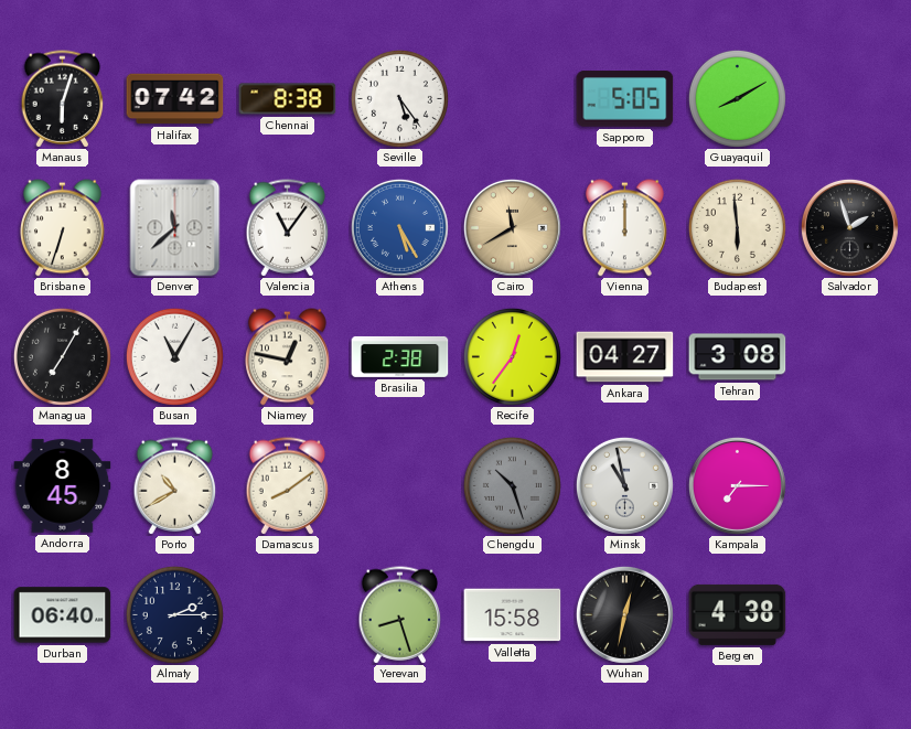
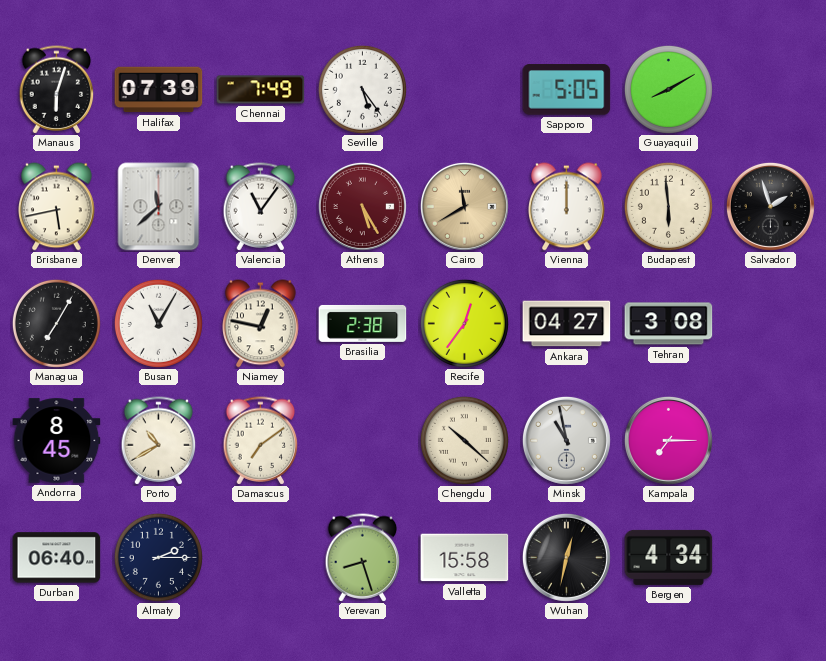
Halifax: 07:42 -> 07:39 (159, 90)
Chennai: 8:38 -> 7:49 (261, 90)
Brisbane: 6:33 -> 5:43 (57, 207)
Athens dial: blue -> burgundy (362, 206)
Damascus: 8:09 -> 7:09 (261, 441)
Chengdu: 10:27 -> 10:22 (464, 440)
Chengdu dial: grey -> cream (464, 440)
Bergen: 4:38 -> 4:34 (669, 557)
